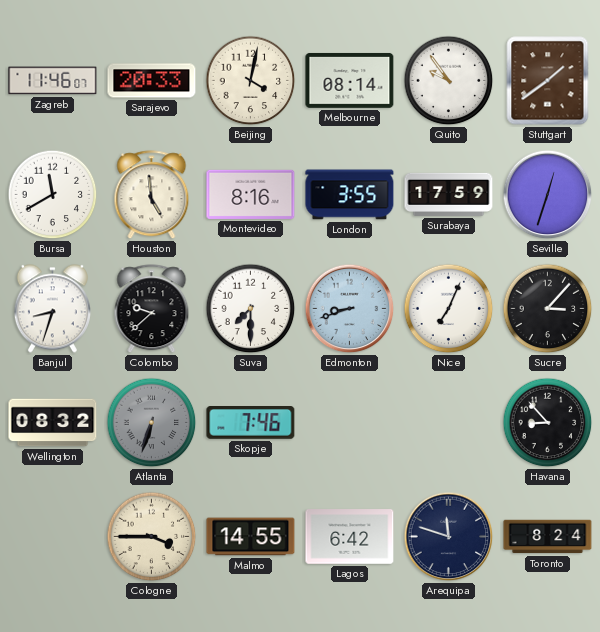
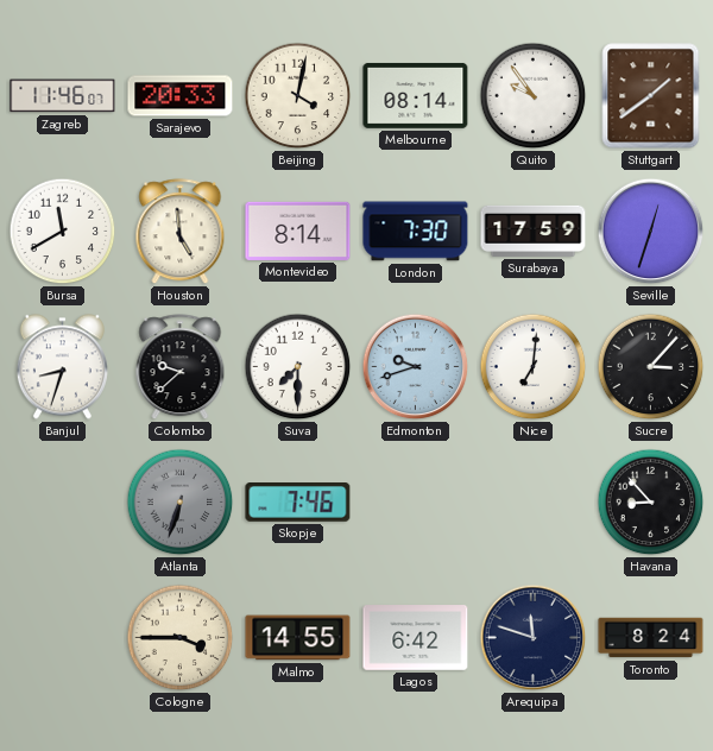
Montevideo: 8:16 -> 8:14 (298, 231)
London: 3:55 -> 7:30 (416, 232)
Edmonton: 8:42 -> 9:42 (416, 367)
Nice: 7:04 -> 7:01 (534, 367)
Wellington: 08:32 -> none (53, 423)
